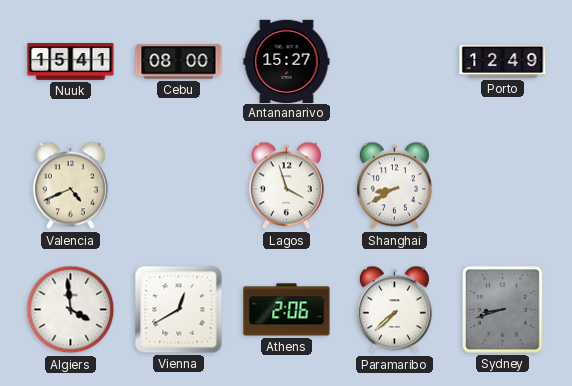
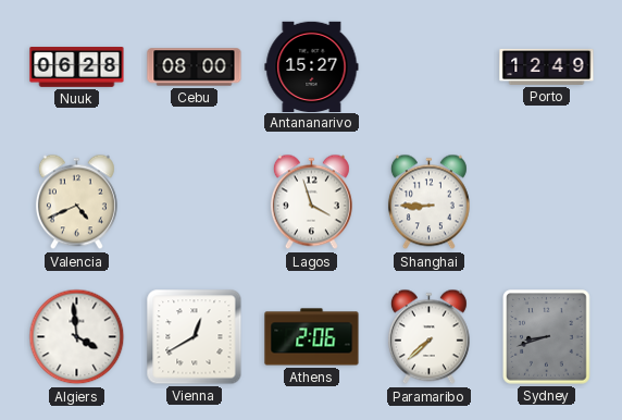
Nuuk: 15:41 -> 06:28 (77, 67)
Shanghai: 8:40 -> 8:45 (428, 202)
